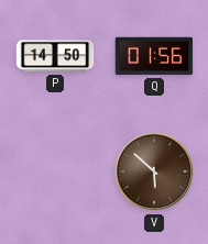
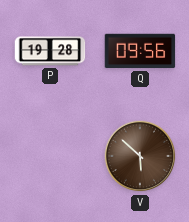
P: 14:50 -> 19:28 (50, 51)
Q: 01:56 -> 09:56 (140, 51)
